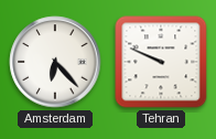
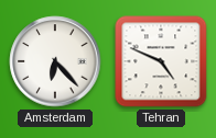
Tehran: 9:49 -> 4:49 (161, 61)
